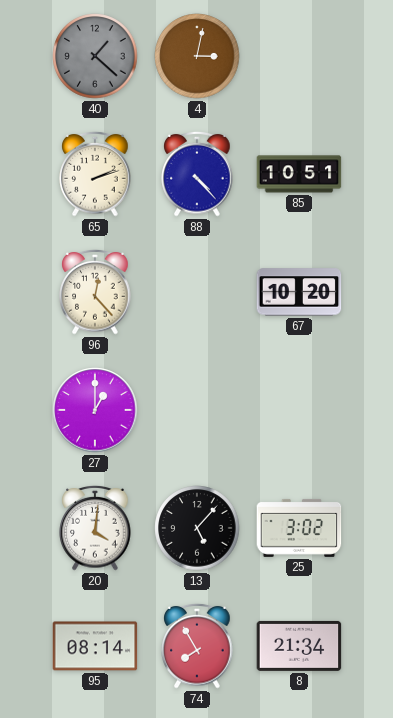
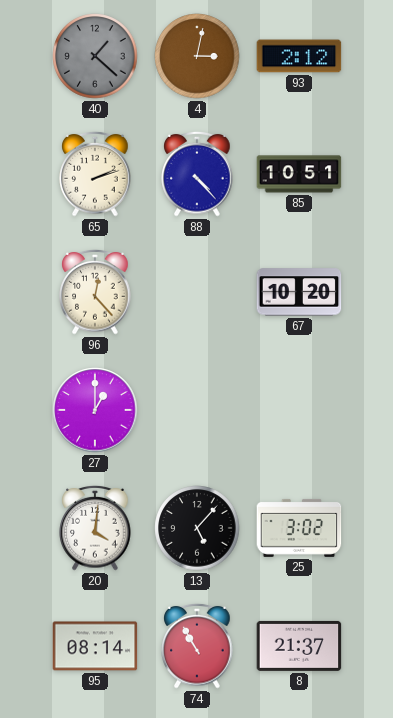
93: none -> 2:12 (299, 56)
74: 7:55 -> 10:55 (197, 646)
8: 21:34 -> 21:37 (299, 646)
